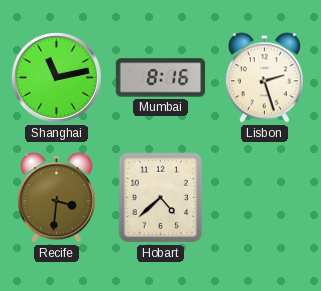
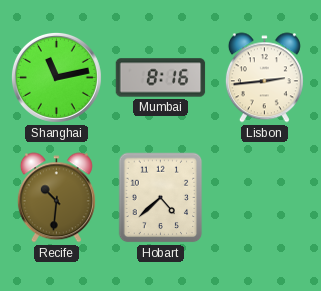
Lisbon: 2:27 -> 2:44 (264, 78)
Recife: 3:31 -> 10:31 (56, 198)
